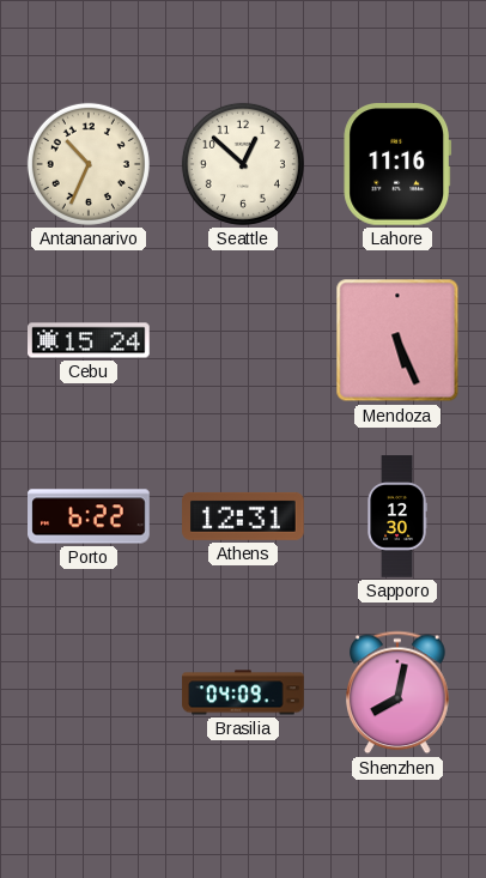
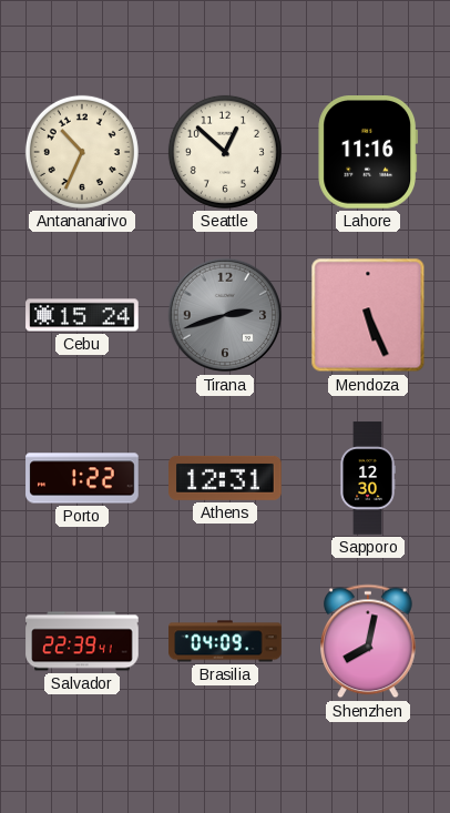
Tirana: none -> 2:42 (225, 315)
Porto: 6:22 -> 1:22 (82, 478)
Salvador: none -> 22:39 (82, 641)
